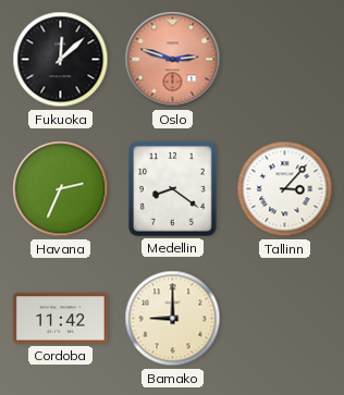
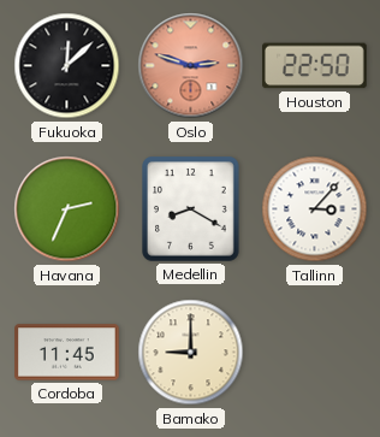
Houston: none -> 22:50 (315, 66)
Medellin: 8:21 -> 8:20 (191, 209)
Cordoba: 11:42 -> 11:45 (67, 353)
